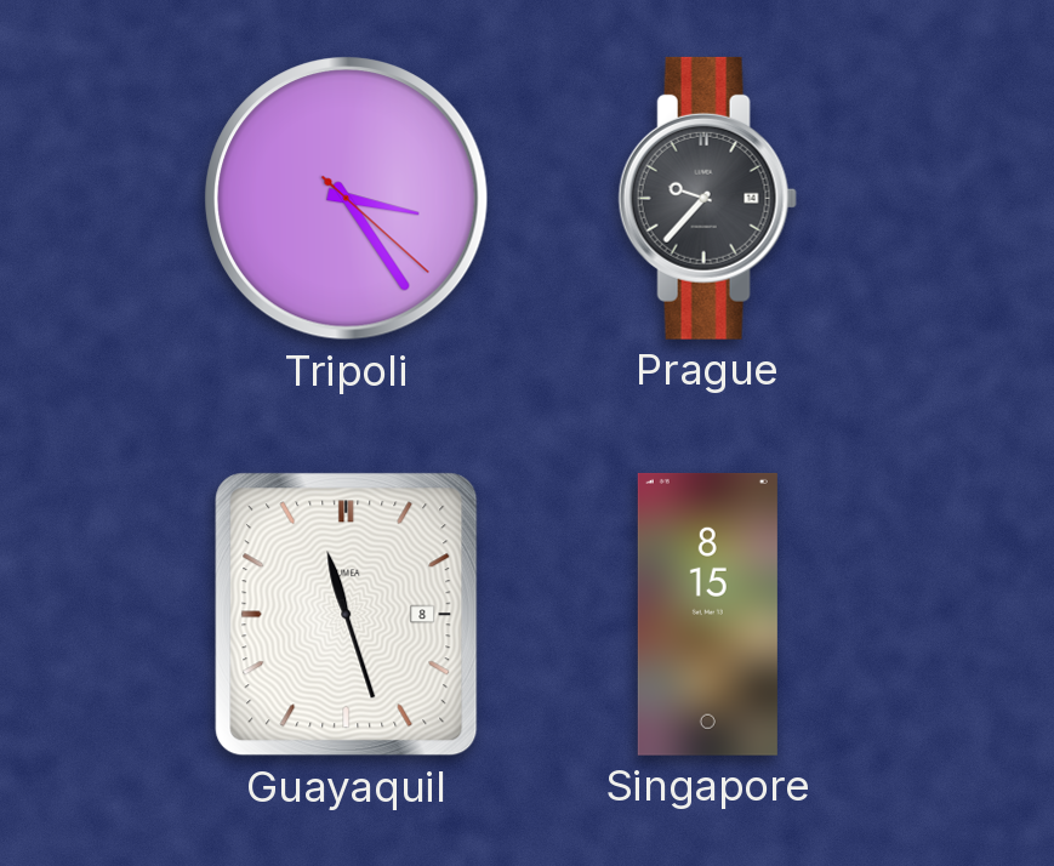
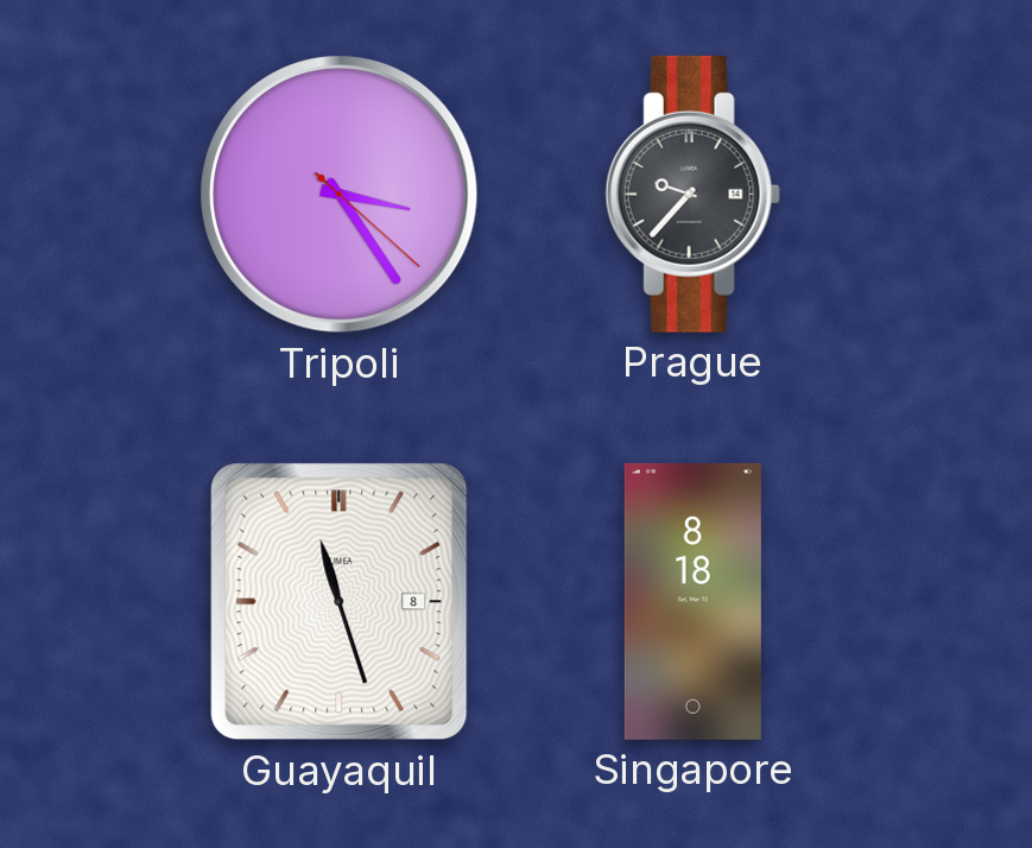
Singapore: 8:15 -> 8:18 (692, 601)
